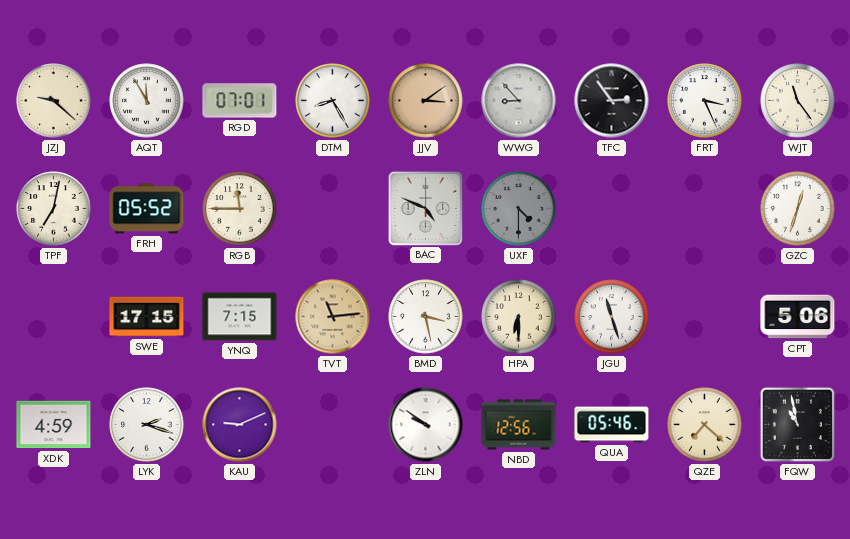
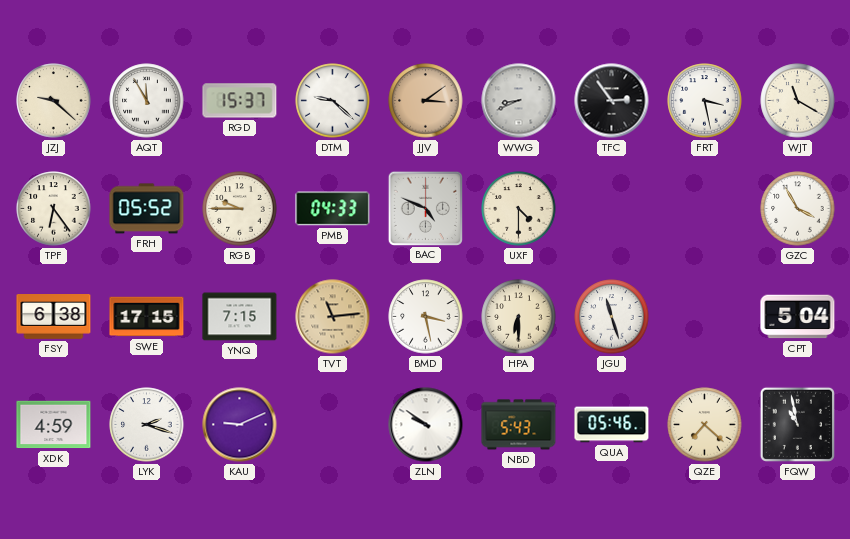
RGD: 07:01 -> 15:37 (240, 101)
DTM: 8:25 -> 9:22 (333, 101)
WWG: 8:53 -> 8:41 (519, 101)
FRT: 3:26 -> 3:28 (705, 101)
WJT: 11:24 -> 11:20 (798, 101)
TPF: 7:02 -> 6:24 (54, 209)
RGB: 11:45 -> 9:45 (240, 209)
PMB: none -> 04:33 (333, 209)
UXF dial: grey -> cream (519, 209)
GZC: 12:33 -> 3:55 (798, 209)
FSY: none -> 6:38 (54, 317)
CPT: 5:06 -> 5:04 (798, 317)
NBD: 12:56 -> 5:43 (519, 425)
